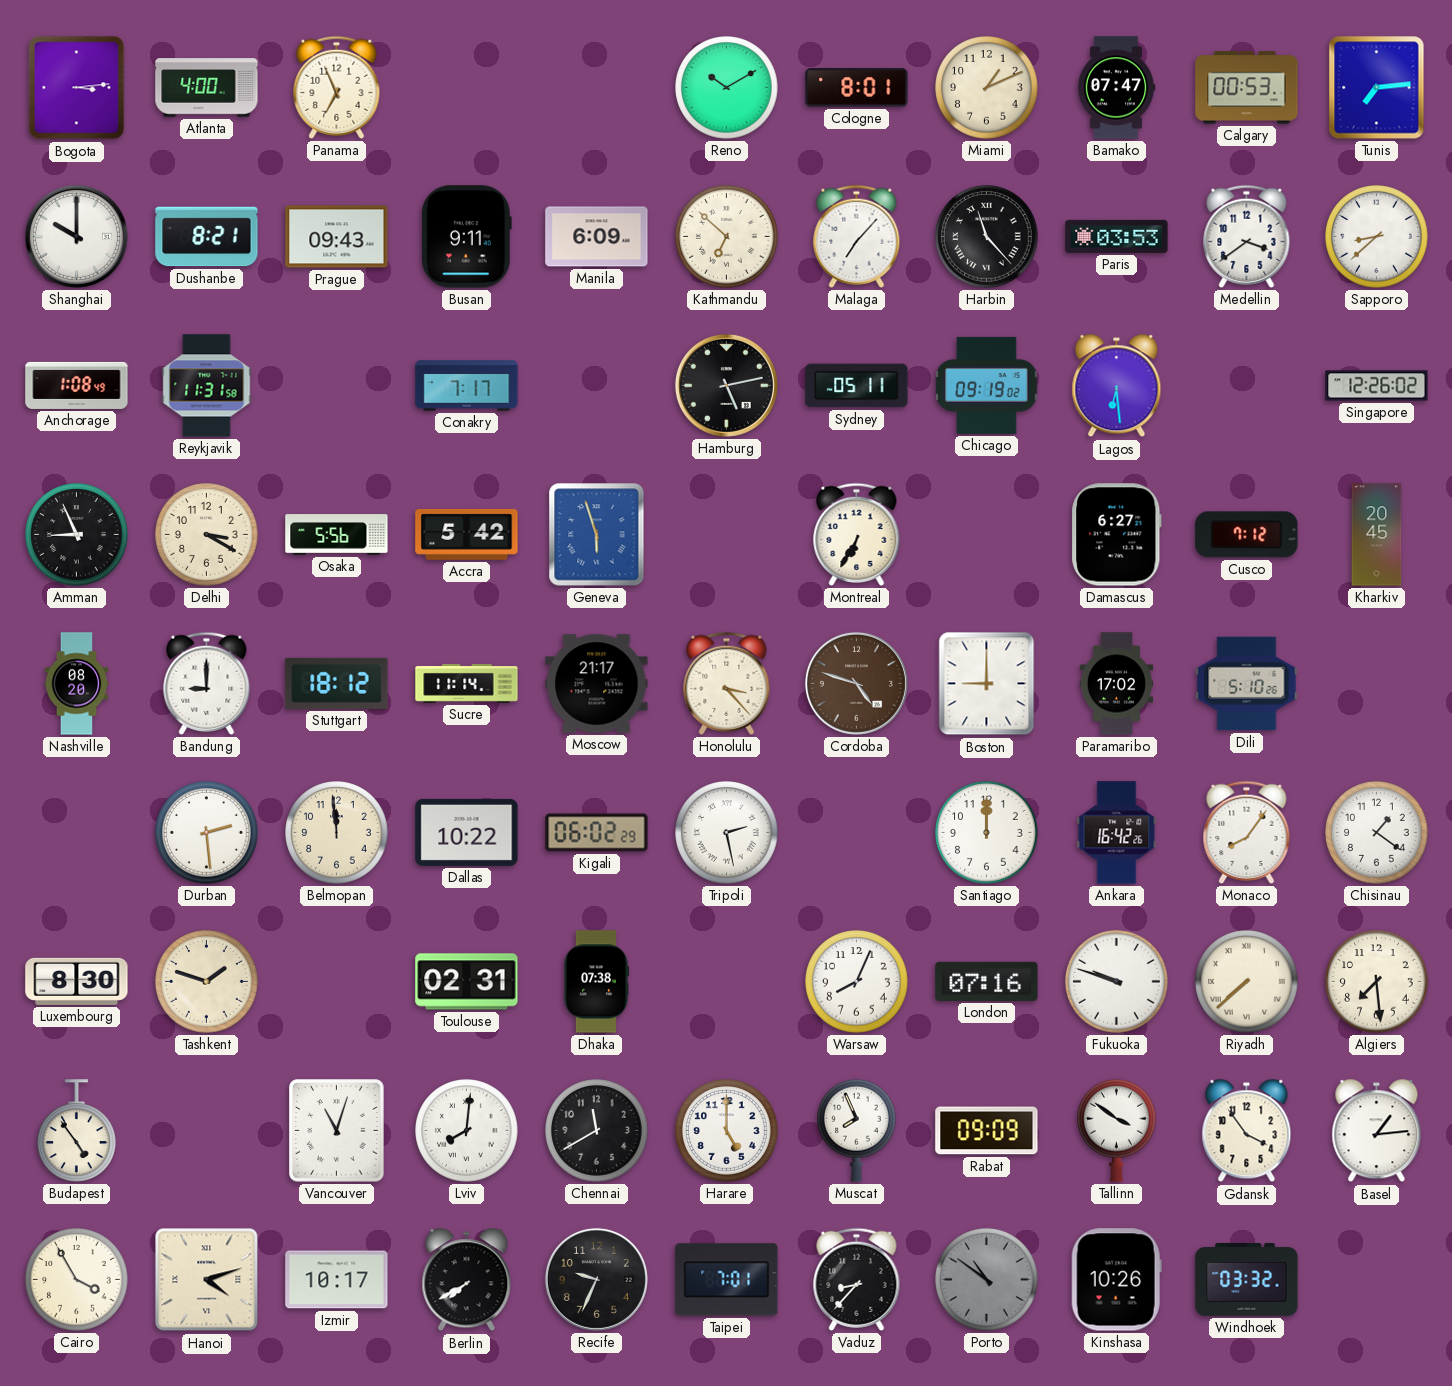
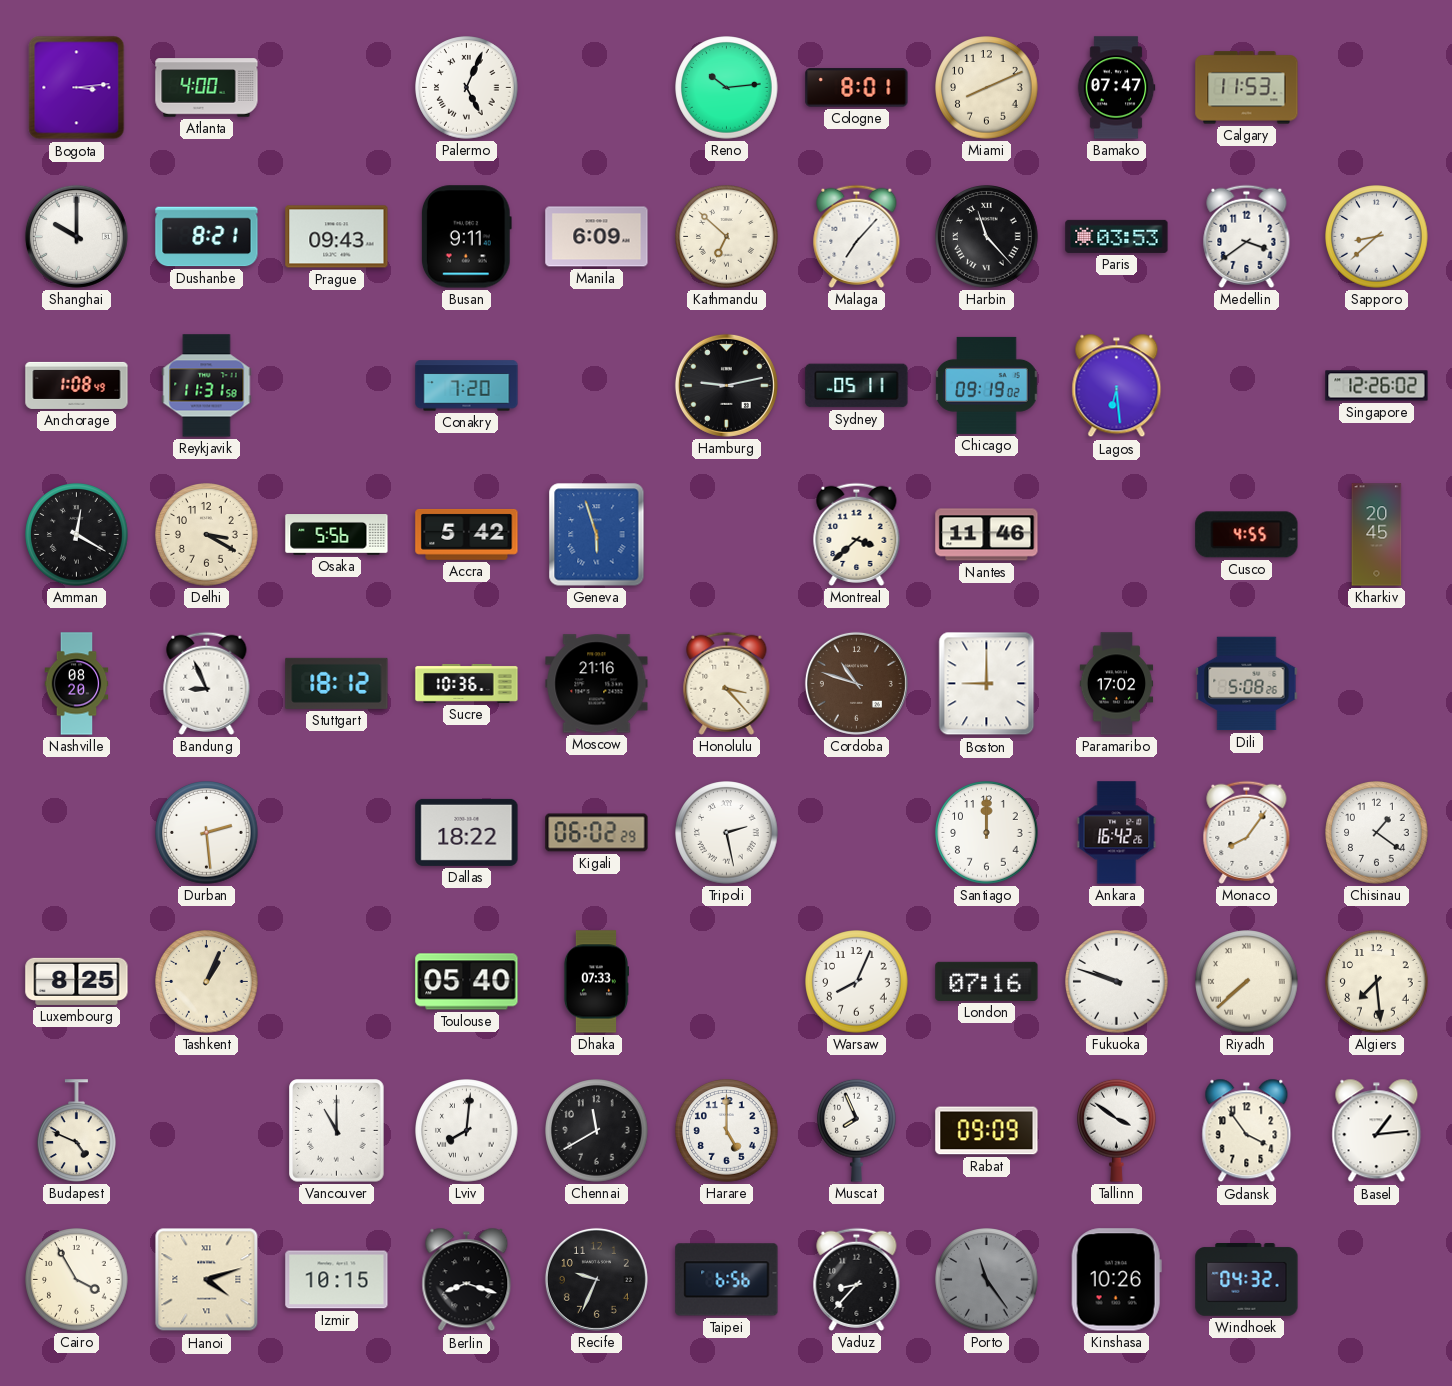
Panama: 6:56 -> none (337, 87)
Palermo: none -> 5:04 (467, 88)
Reno: 10:10 -> 10:14 (727, 88)
Miami: 1:11 -> 8:11 (987, 88)
Calgary: 00:53 -> 11:53 (1247, 88)
Tunis: 7:14 -> none (1377, 88)
Conakry: 7:17 -> 7:20 (467, 386)
Hamburg: 5:13 -> 9:13 (726, 385)
Amman: 8:56 -> 12:20 (77, 535)
Montreal: 6:35 -> 3:38 (857, 534)
Nantes: none -> 11:46 (987, 535)
Damascus: 6:27 -> none (1117, 535)
Cusco: 7:12 -> 4:55 (1247, 535)
Bandung: 9:00 -> 8:56 (207, 683)
Sucre: 11:14 -> 10:36 (467, 683)
Moscow: 21:17 -> 21:16 (597, 684)
Cordoba: 4:48 -> 10:48 (856, 683)
Dili: 5:10 -> 5:08 (1247, 684)
Belmopan: 11:59 -> none (337, 833)
Dallas: 10:22 -> 18:22 (467, 832)
Luxembourg: 8:30 -> 8:25 (77, 981)
Tashkent: 1:48 -> 1:04 (207, 982)
Toulouse: 02:31 -> 05:40 (467, 982)
Dhaka: 07:38 -> 07:33 (595, 982)
Budapest: 4:54 -> 4:49 (77, 1131)
Vancouver: 11:03 -> 11:00 (337, 1131)
Izmir: 10:17 -> 10:15 (337, 1280)
Berlin: 7:40 -> 8:18 (467, 1280)
Taipei: 7:01 -> 6:56 (727, 1280)
Porto: 10:51 -> 11:24 (987, 1280)
Windhoek: 03:32 -> 04:32 (1247, 1280)
